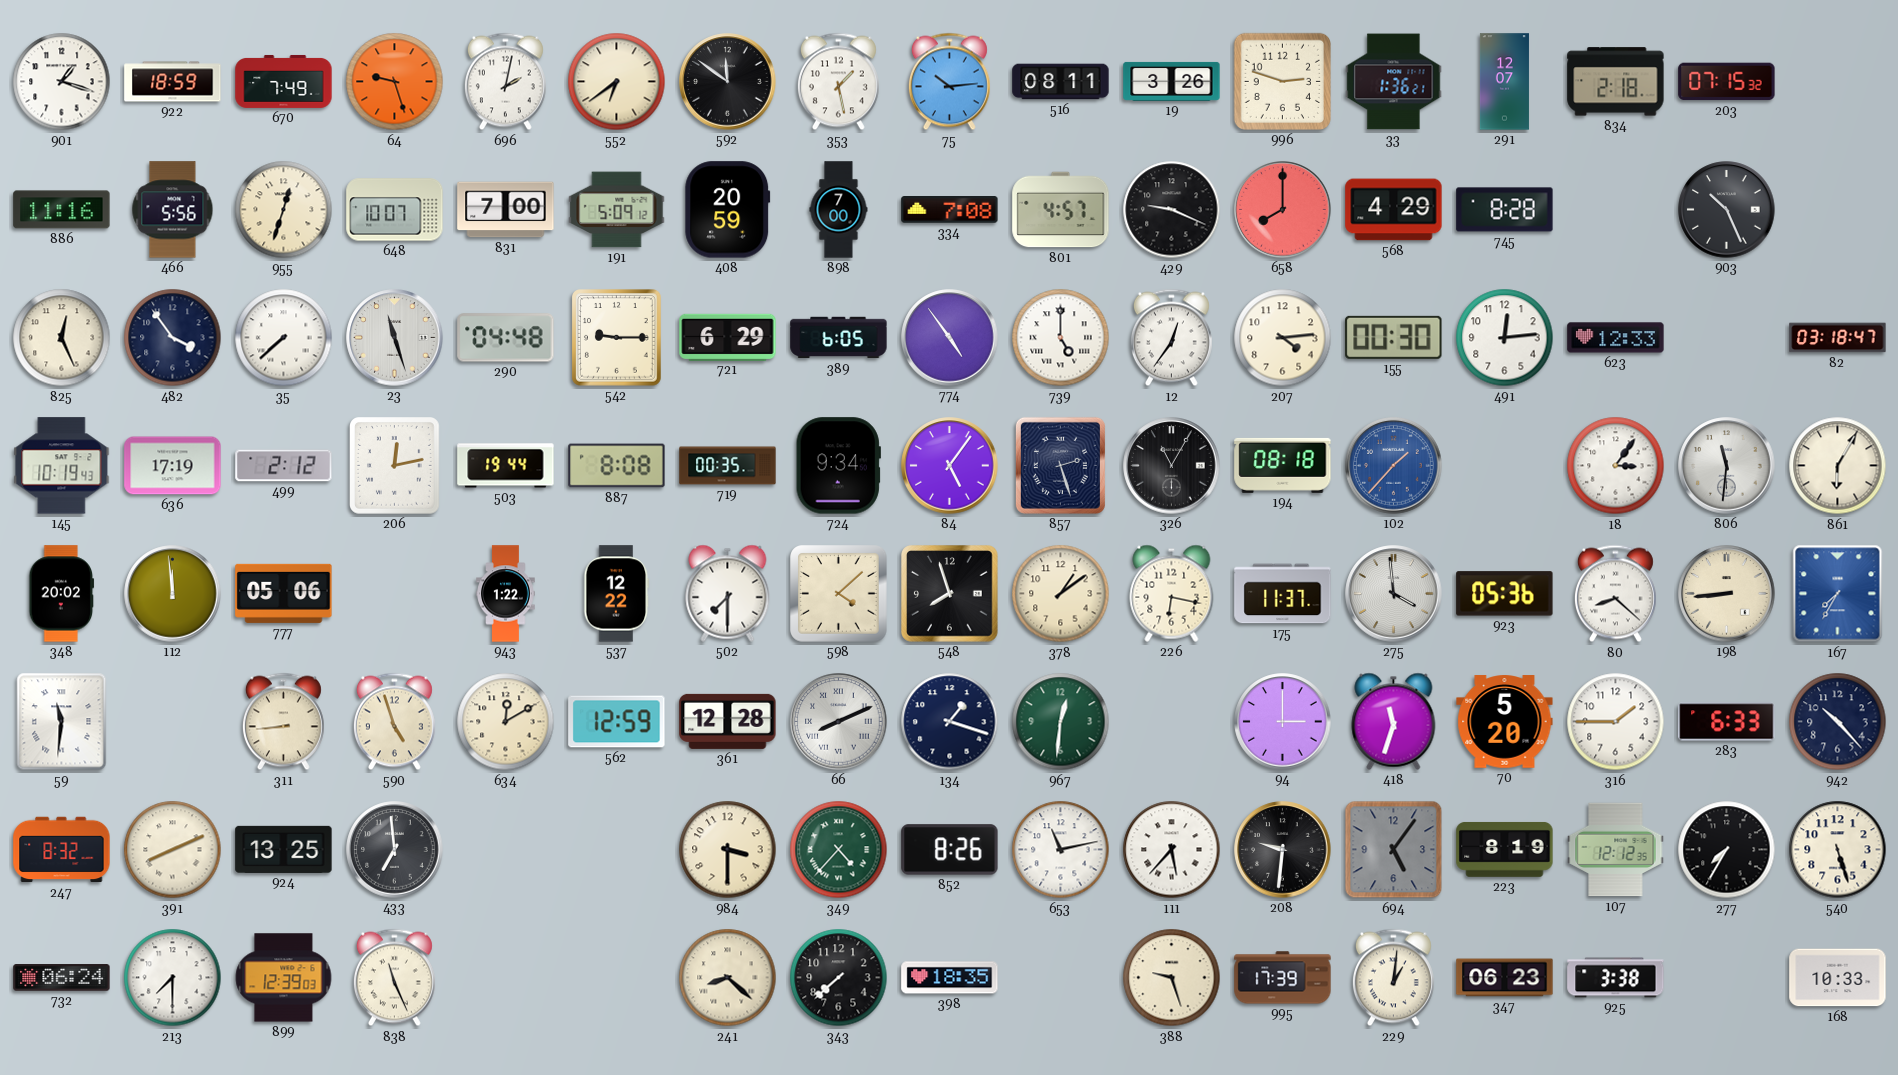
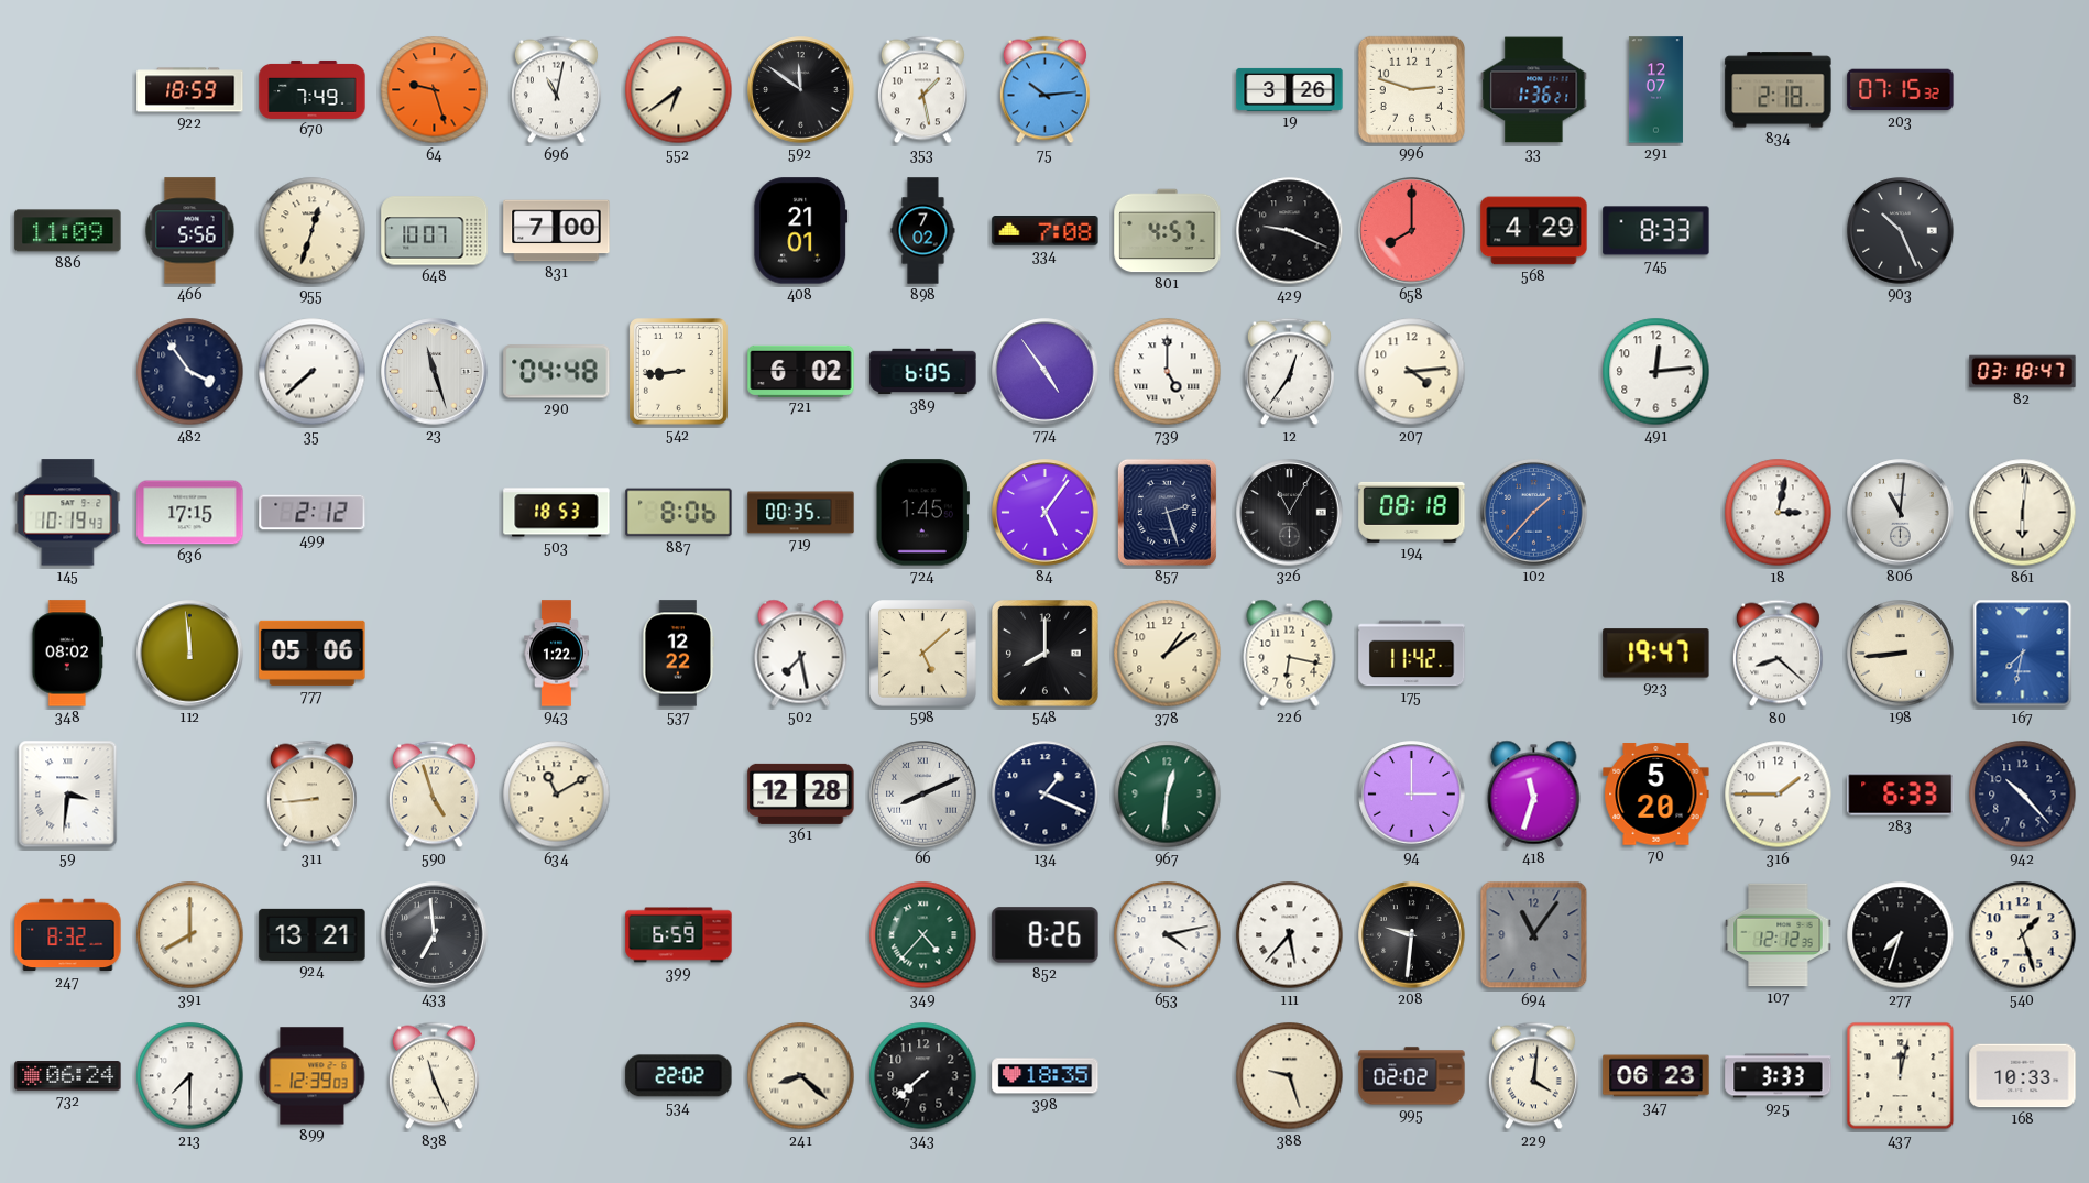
901: 1:18 -> none (62, 82)
696: 2:02 -> 11:02 (556, 90)
516: 08:11 -> none (1061, 82)
886: 11:16 -> 11:09 (68, 231)
191: 5:09 -> none (617, 210)
408: 20:59 -> 21:01 (801, 231)
898: 7:00 -> 7:02 (923, 231)
745: 8:28 -> 8:33 (1656, 231)
825: 12:26 -> none (62, 338)
542: 9:15 -> 8:44 (679, 372)
721: 6:29 -> 6:02 (801, 371)
155: 00:30 -> none (1394, 337)
623: 12:33 -> none (1616, 338)
636: 17:19 -> 17:15 (190, 513)
206: 12:13 -> none (395, 466)
503: 19:44 -> 18:53 (557, 513)
887: 8:08 -> 8:06 (679, 513)
724: 9:34 -> 1:45 (922, 513)
18: 3:06 -> 3:02 (1779, 513)
806: 11:31 -> 11:01 (1901, 513)
861: 6:05 -> 6:01 (2023, 513)
348: 20:02 -> 08:02 (68, 654)
502: 7:30 -> 7:28 (801, 653)
598: 4:08 -> 5:08 (923, 654)
548: 7:57 -> 8:00 (1046, 654)
175: 11:37 -> 11:42 (1412, 654)
275: 3:59 -> none (1394, 594)
923: 05:36 -> 19:47 (1656, 654)
167: 7:35 -> 7:32 (2023, 654)
59: 11:31 -> 3:31 (68, 795)
634: 12:10 -> 11:10 (557, 795)
562: 12:59 -> none (617, 722)
134: 1:18 -> 1:19 (1046, 795)
391: 8:11 -> 8:00 (190, 935)
924: 13:25 -> 13:21 (313, 934)
399: none -> 6:59 (679, 935)
984: 3:30 -> none (728, 850)
653: 11:13 -> 4:13 (1168, 935)
694: 5:06 -> 11:06 (1534, 935)
223: 8:19 -> none (1505, 849)
277: 7:35 -> 7:33 (1901, 935)
540: 5:27 -> 1:27 (2023, 935)
534: none -> 22:02 (679, 1076)
995: 17:39 -> 02:02 (1412, 1076)
229: 1:01 -> 4:01 (1533, 1076)
925: 3:38 -> 3:33 (1779, 1076)
437: none -> 12:02 (1901, 1076)
